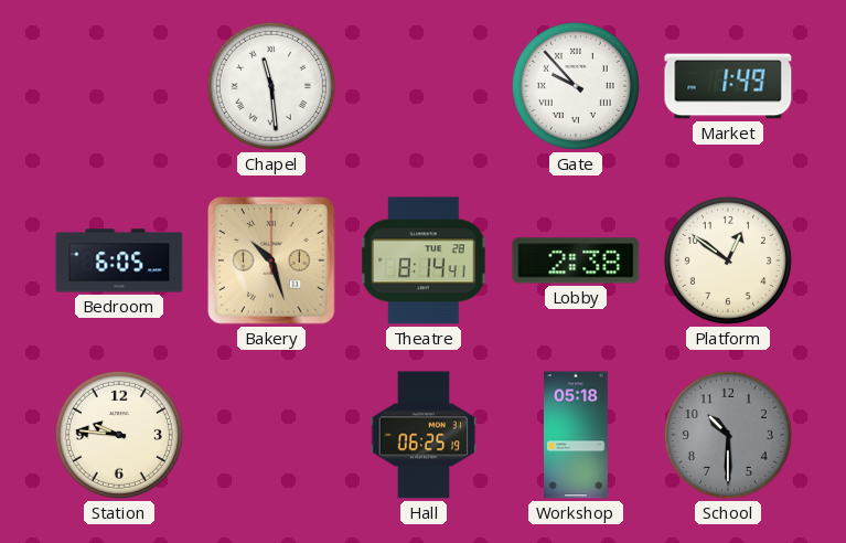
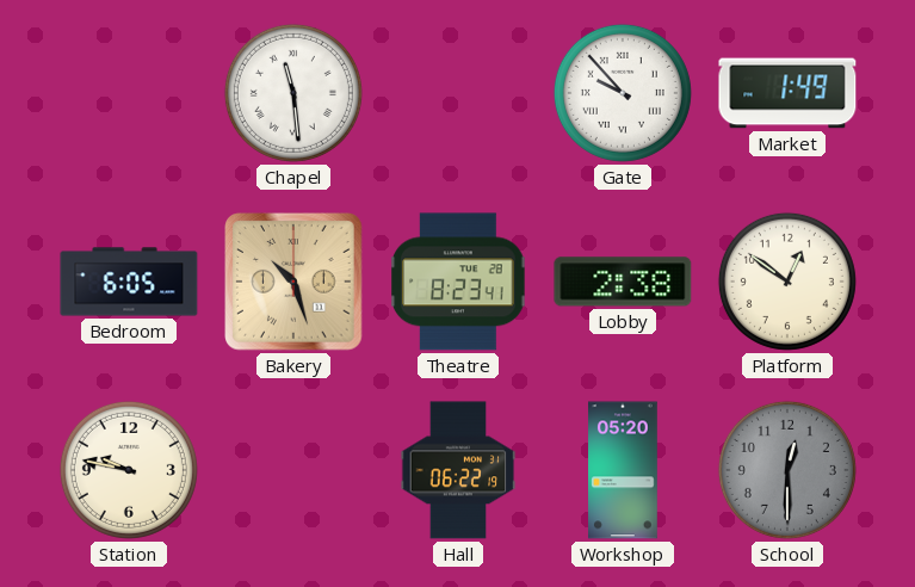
Theatre: 8:14 -> 8:23 (458, 282)
Station: 9:46 -> 9:47 (129, 470)
Hall: 06:25 -> 06:22 (458, 470)
Workshop: 05:18 -> 05:20 (624, 470)
School: 10:30 -> 12:30 (787, 470)
